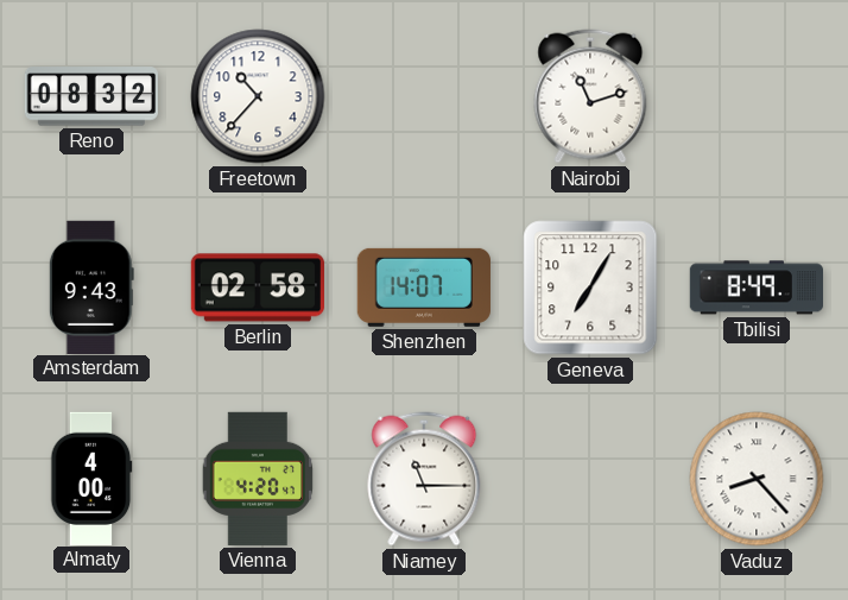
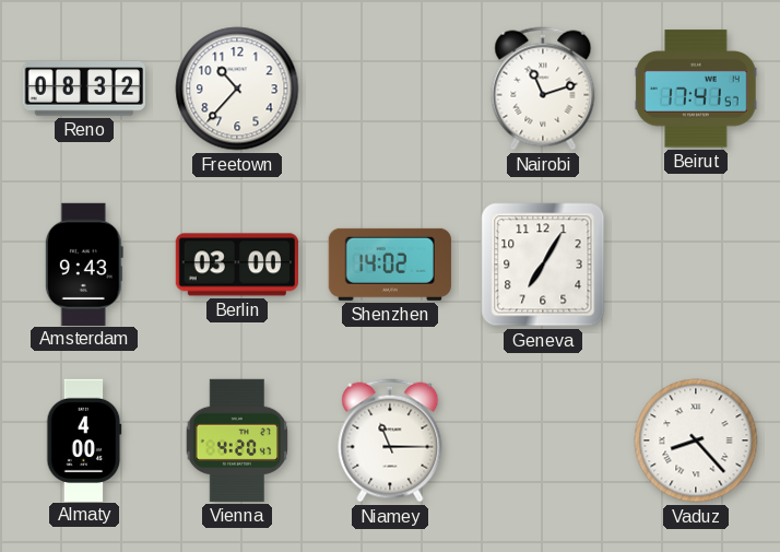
Beirut: none -> 17:41 (696, 89)
Berlin: 02:58 -> 03:00 (236, 265)
Shenzhen: 14:07 -> 14:02 (390, 265)
Tbilisi: 8:49 -> none (755, 288)
